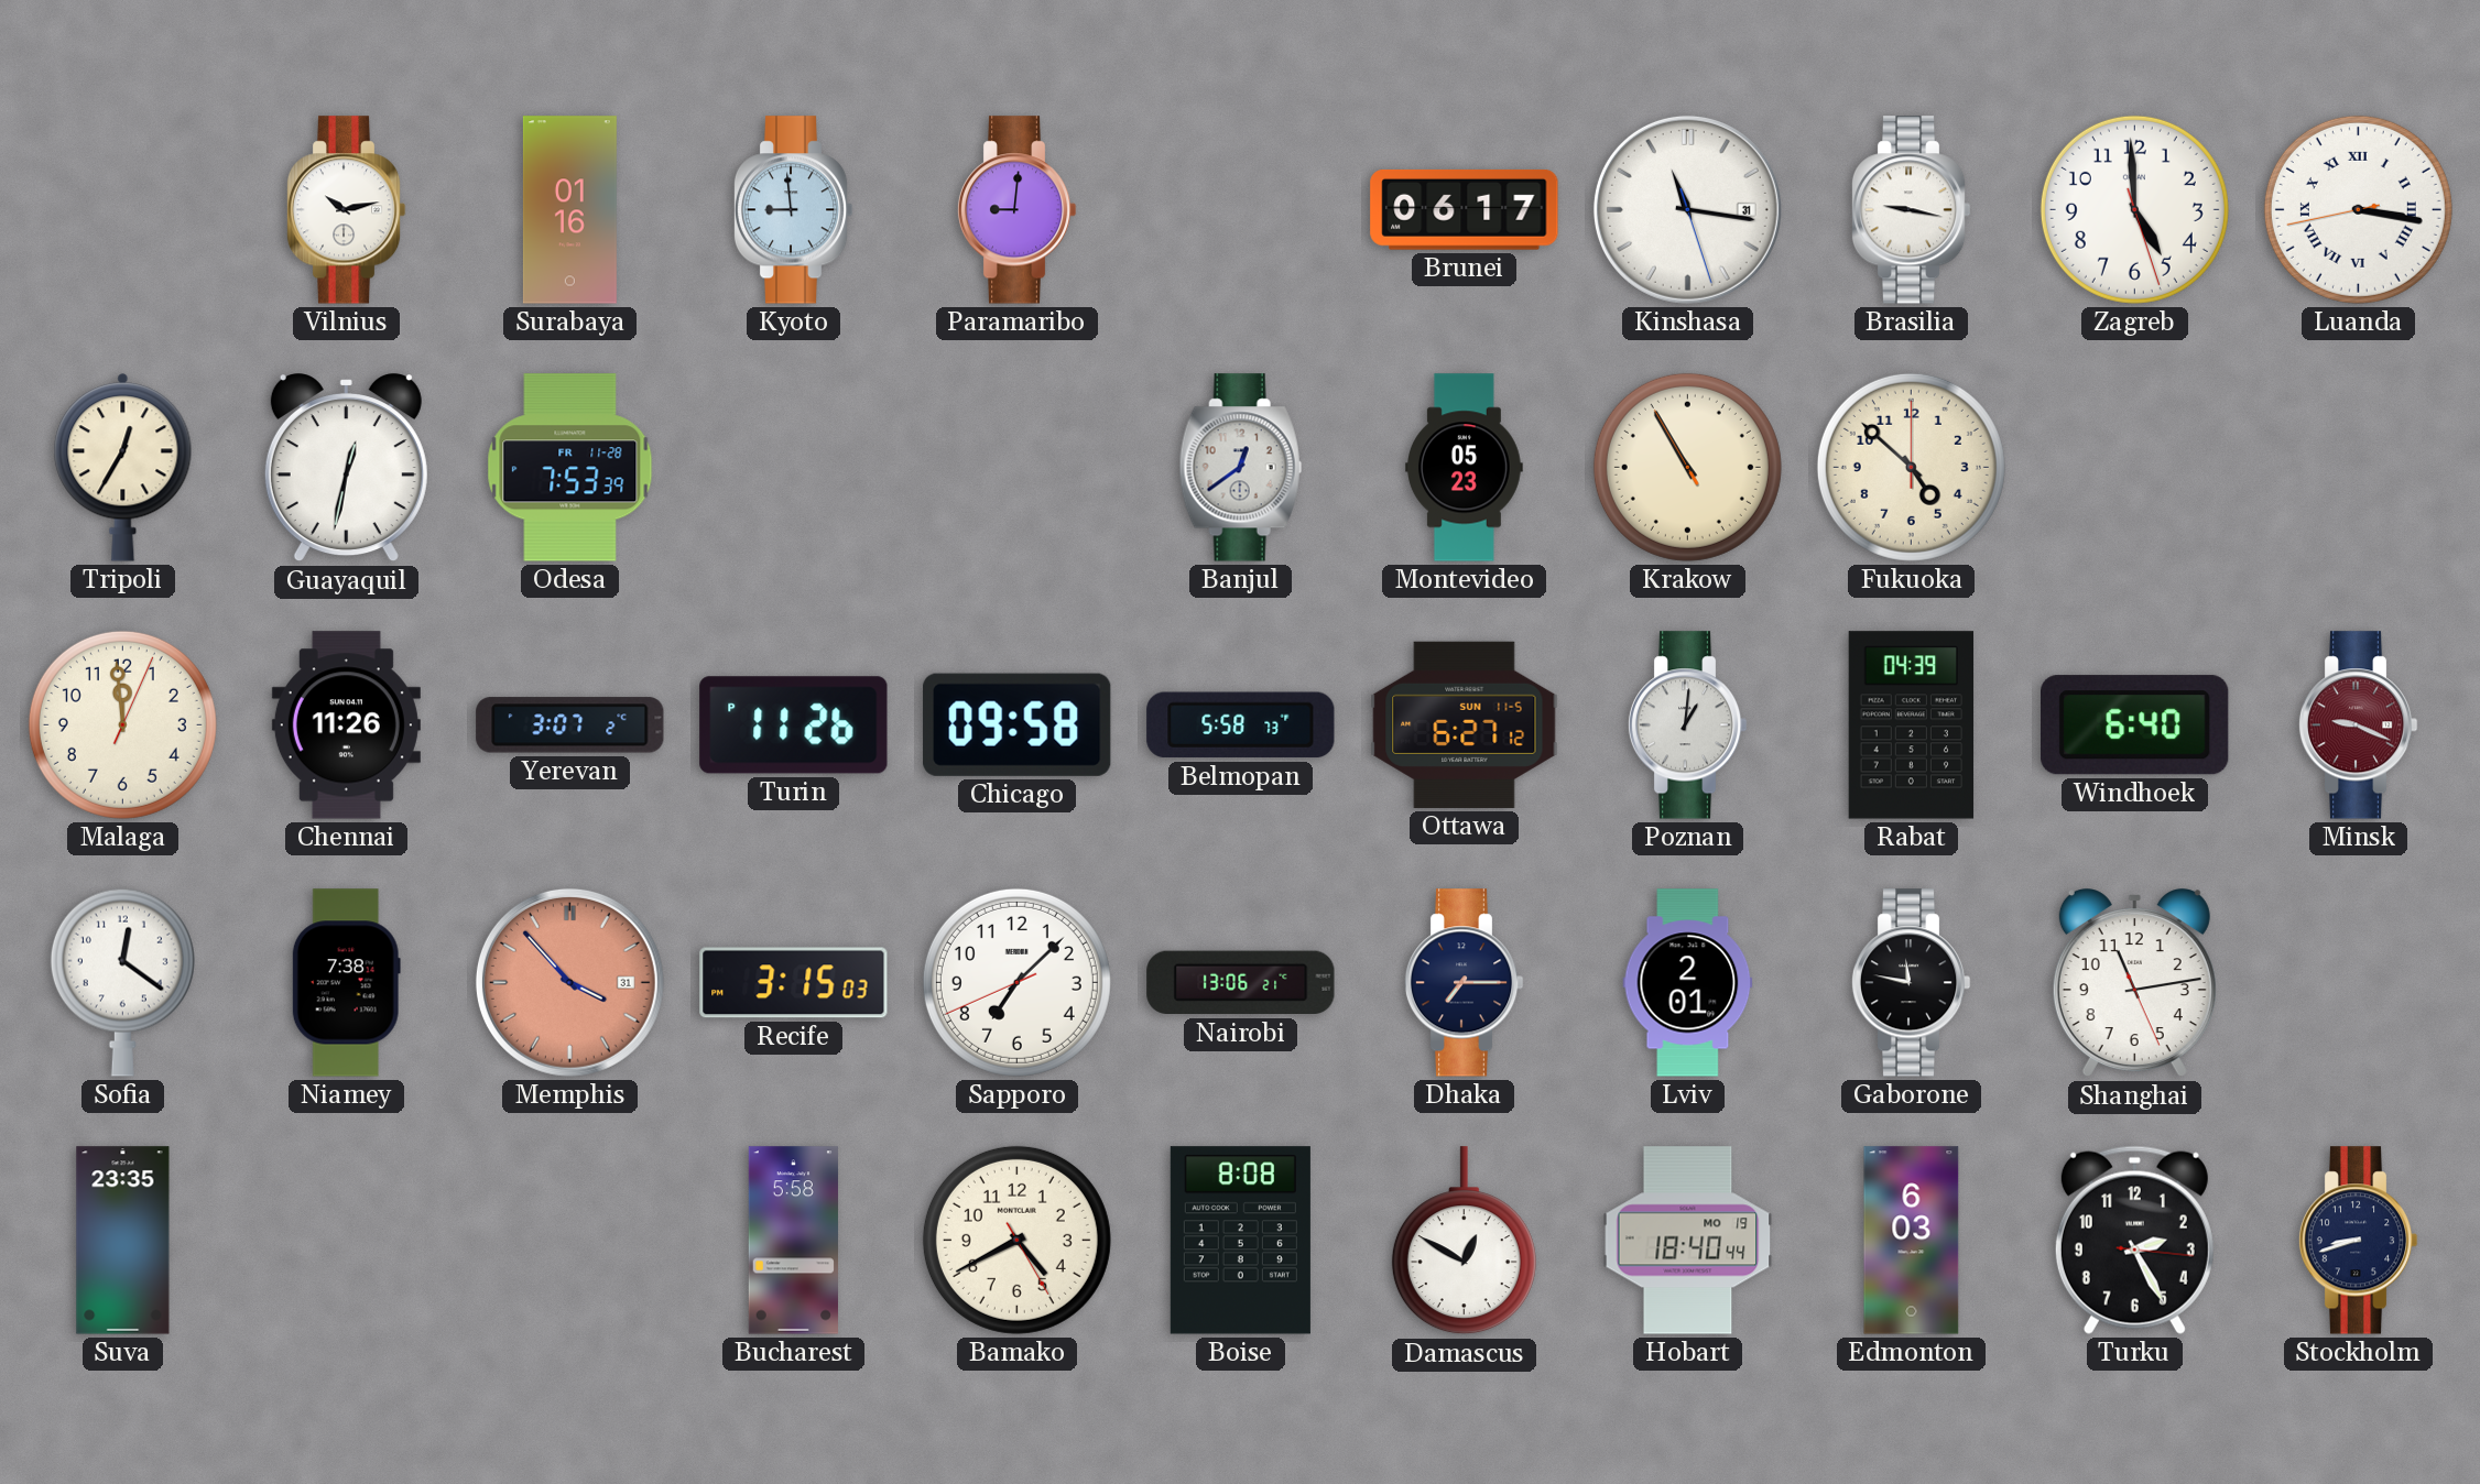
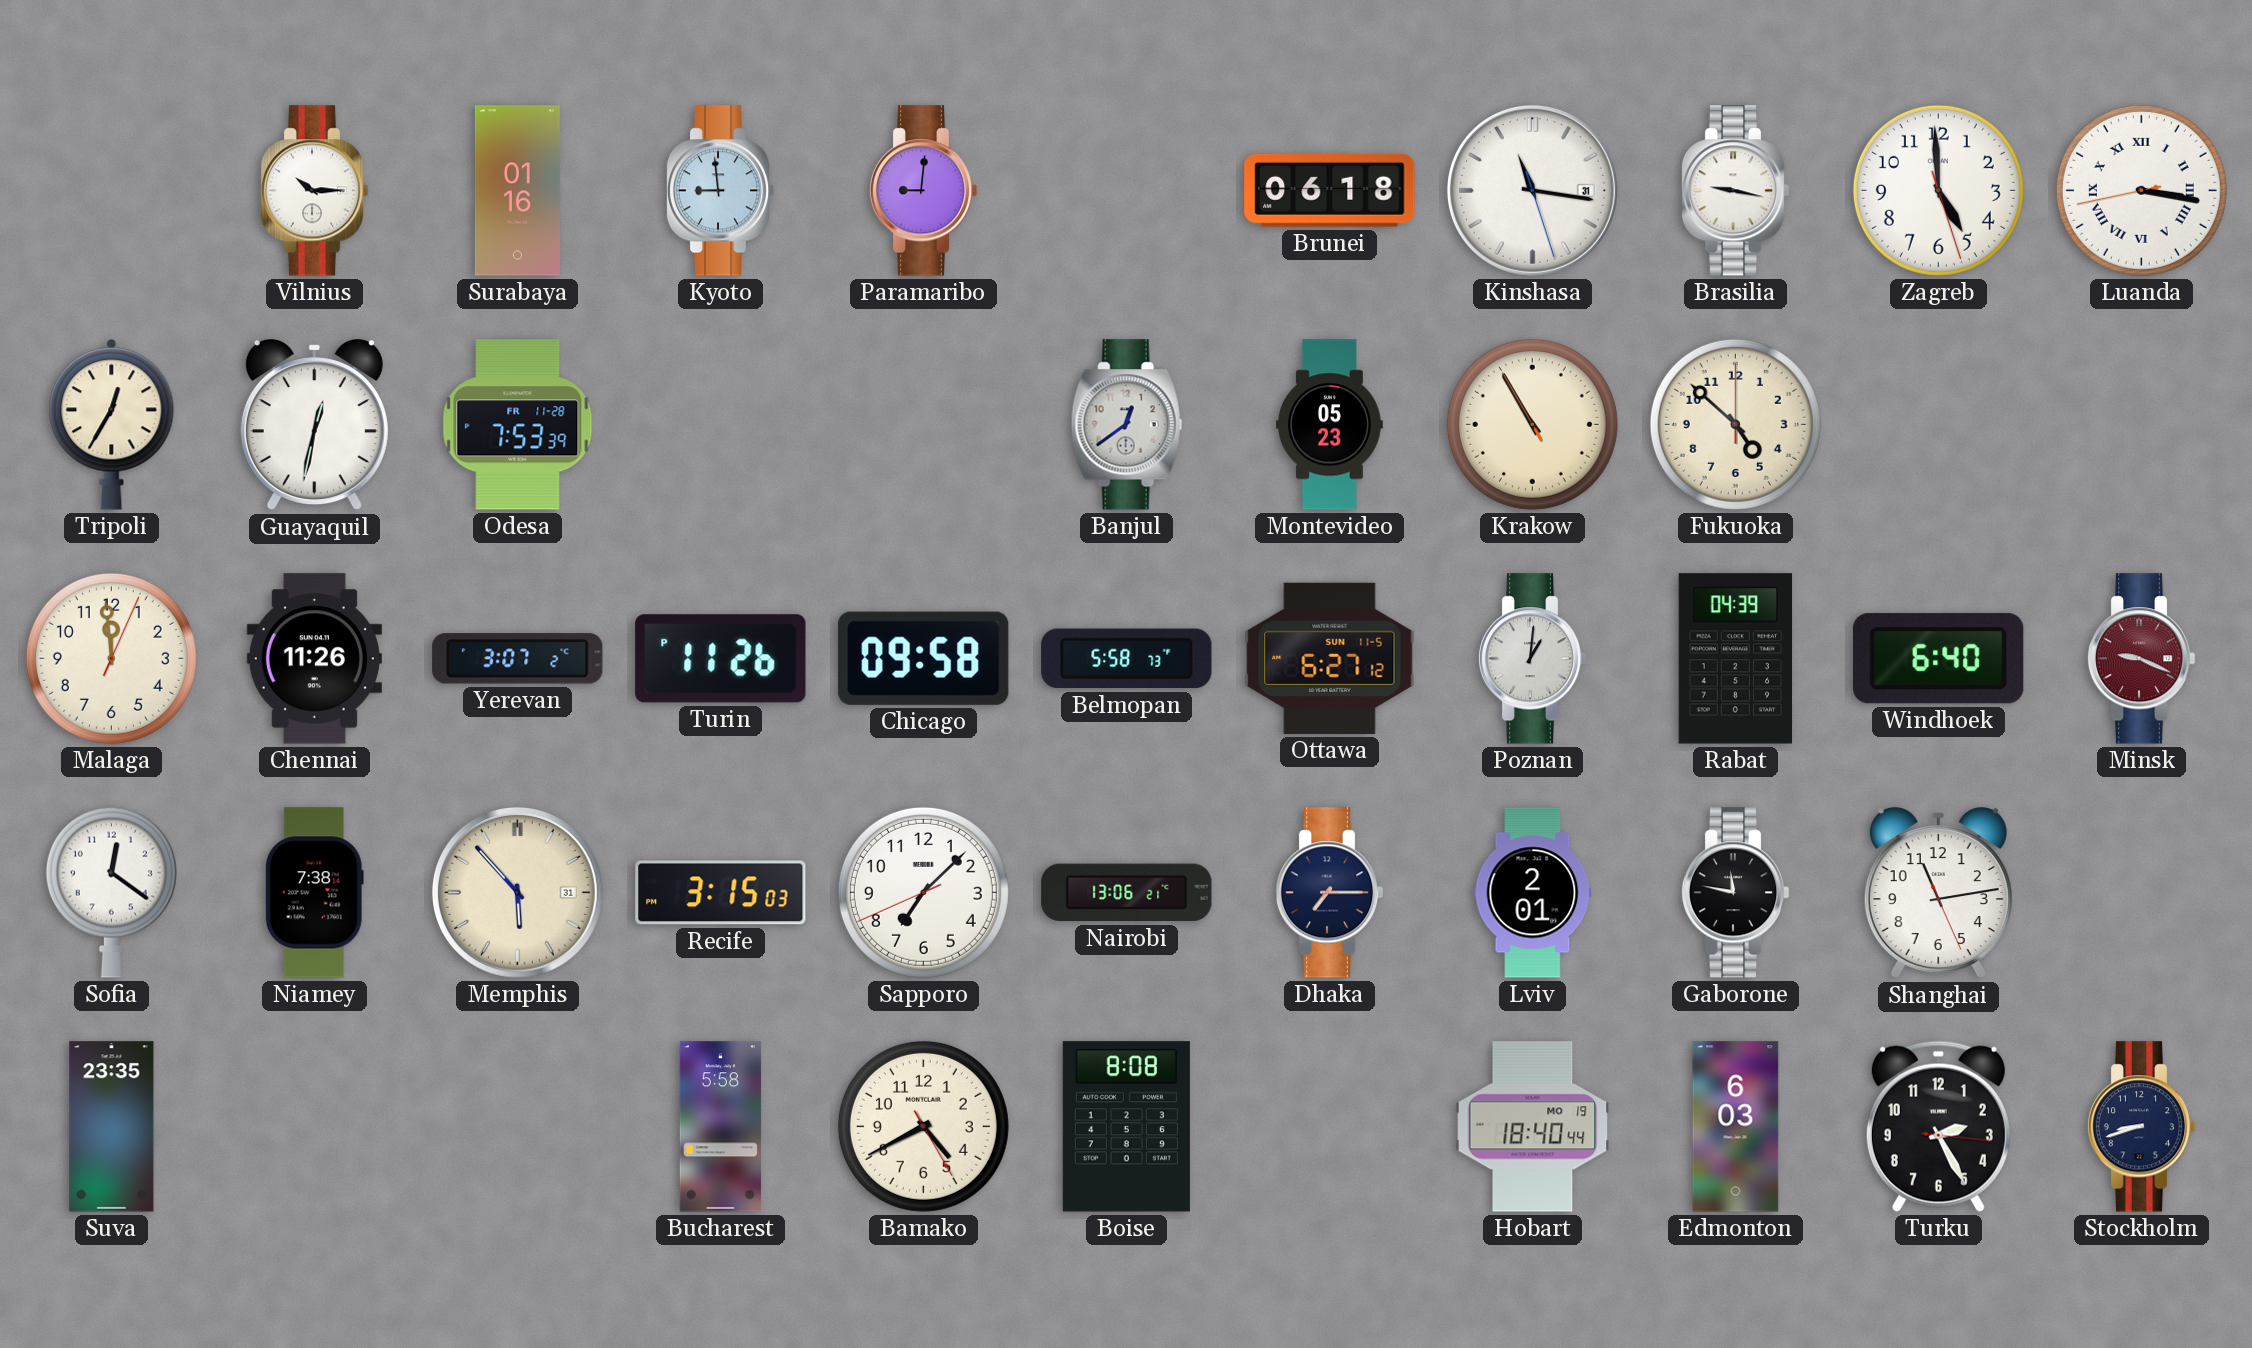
Vilnius: 10:13 -> 10:15 (314, 191)
Brunei: 06:17 -> 06:18 (1330, 190)
Memphis: 3:53 -> 5:53 (517, 892)
Memphis dial: salmon -> cream (517, 892)
Damascus: 12:50 -> none (1464, 1241)
